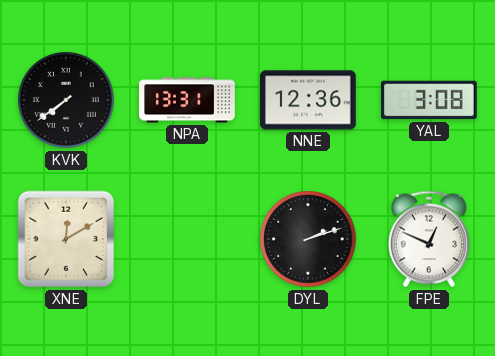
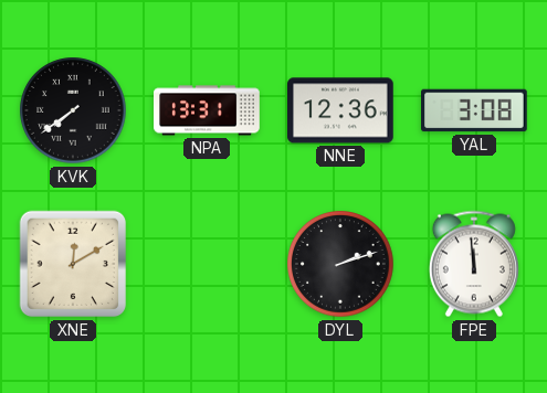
FPE: 12:49 -> 11:59 (474, 264)
